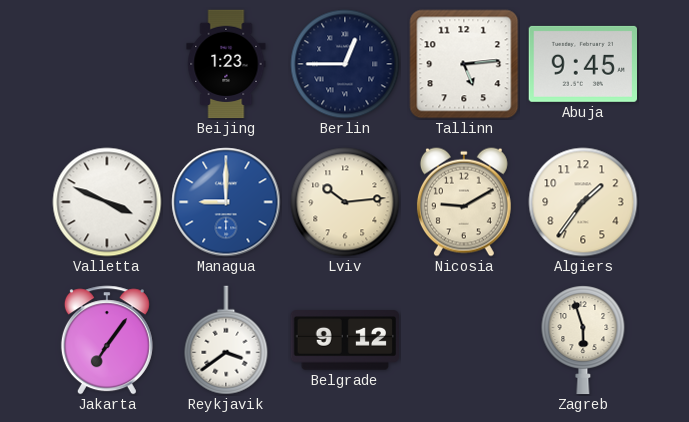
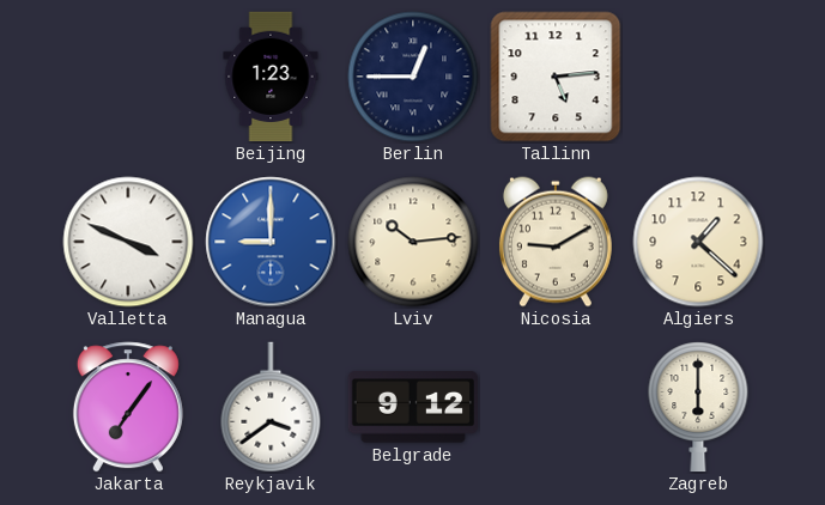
Abuja: 9:45 -> none (582, 64)
Algiers: 1:36 -> 1:22 (698, 242)
Zagreb: 5:57 -> 6:00 (698, 408)
